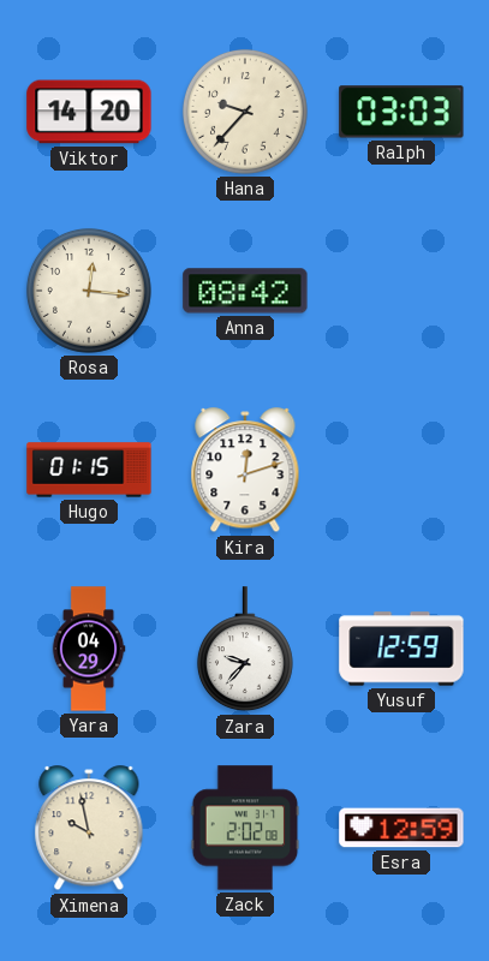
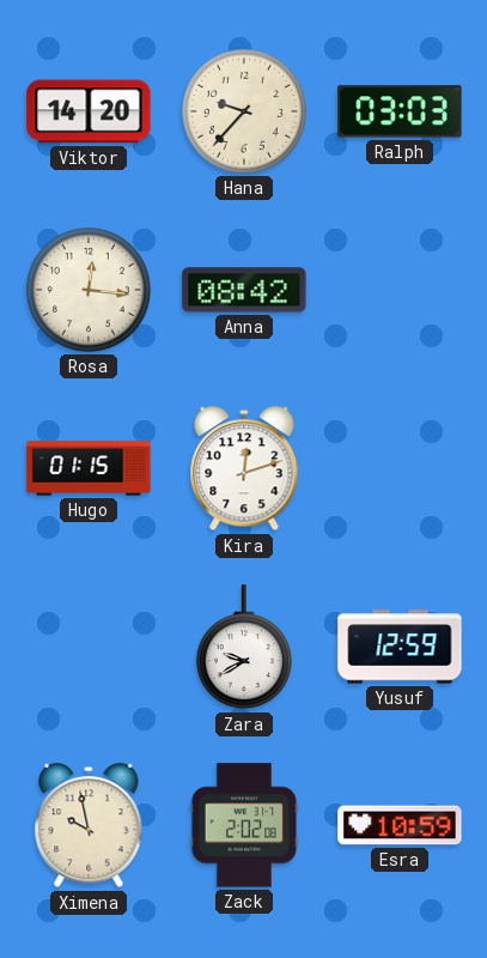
Yara: 04:29 -> none (89, 649)
Zara: 9:37 -> 9:40 (244, 648)
Esra: 12:59 -> 10:59 (400, 825)
